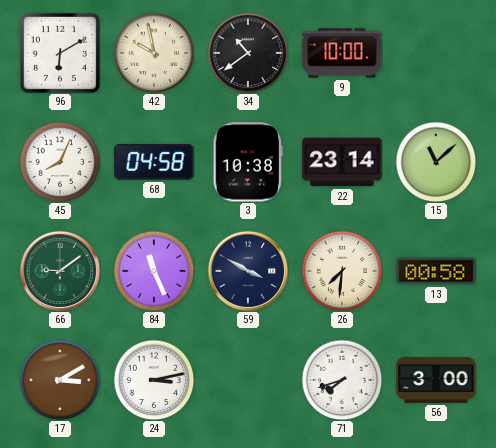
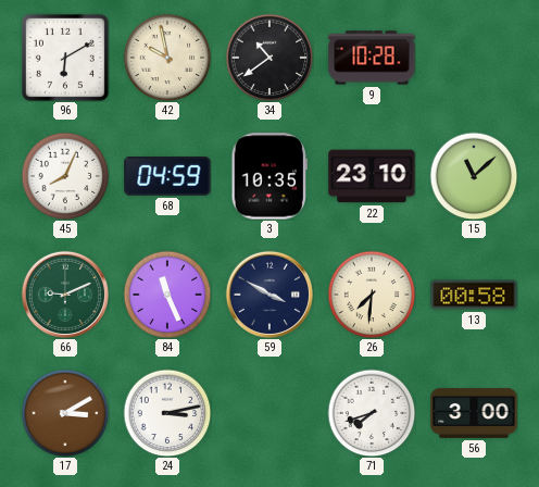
9: 10:00 -> 10:28 (372, 58)
68: 04:58 -> 04:59 (167, 176)
3: 10:38 -> 10:35 (269, 176)
22: 23:14 -> 23:10 (372, 176)
66: 9:09 -> 9:11 (64, 294)
